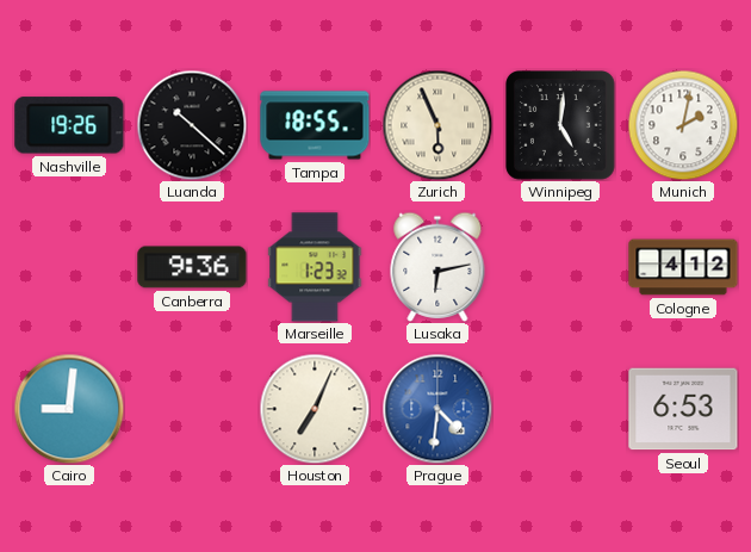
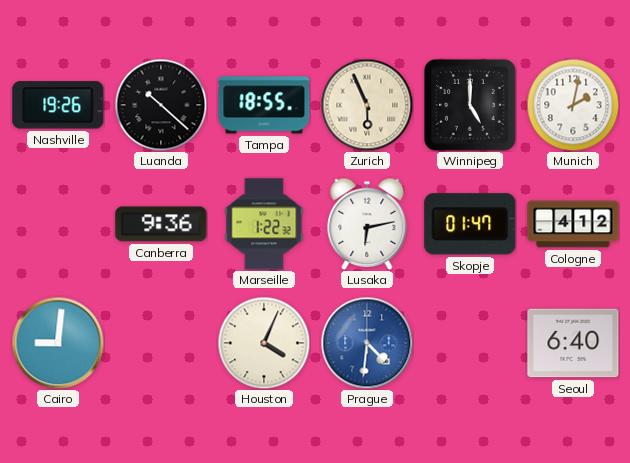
Winnipeg: 5:01 -> 5:00 (471, 106)
Marseille: 1:23 -> 1:22 (264, 224)
Skopje: none -> 01:47 (470, 224)
Houston: 7:04 -> 4:04 (264, 343)
Seoul: 6:53 -> 6:40 (573, 343)
